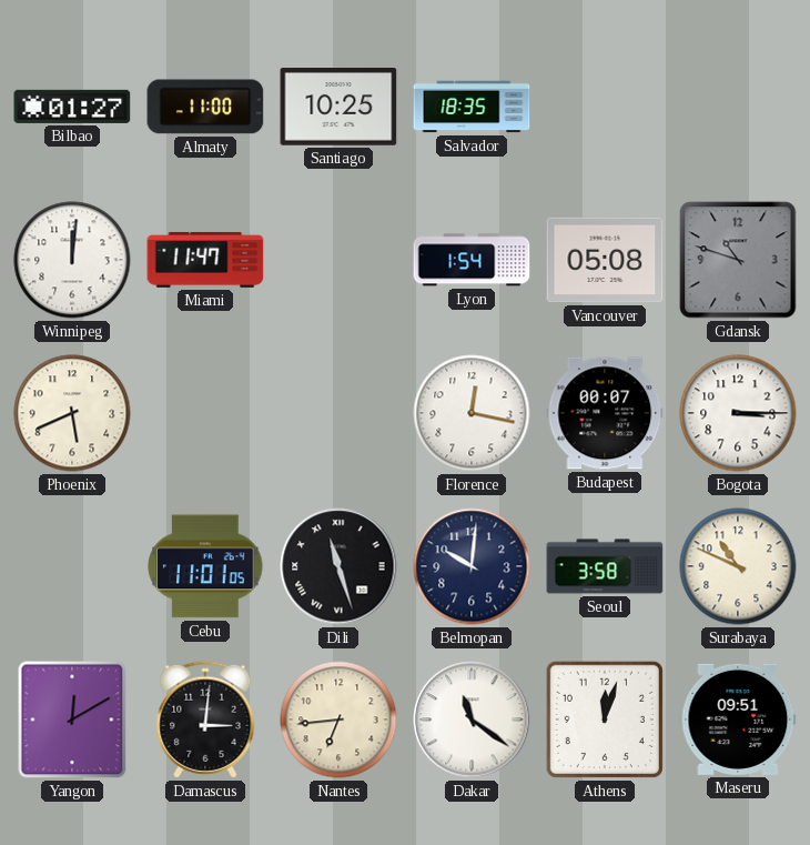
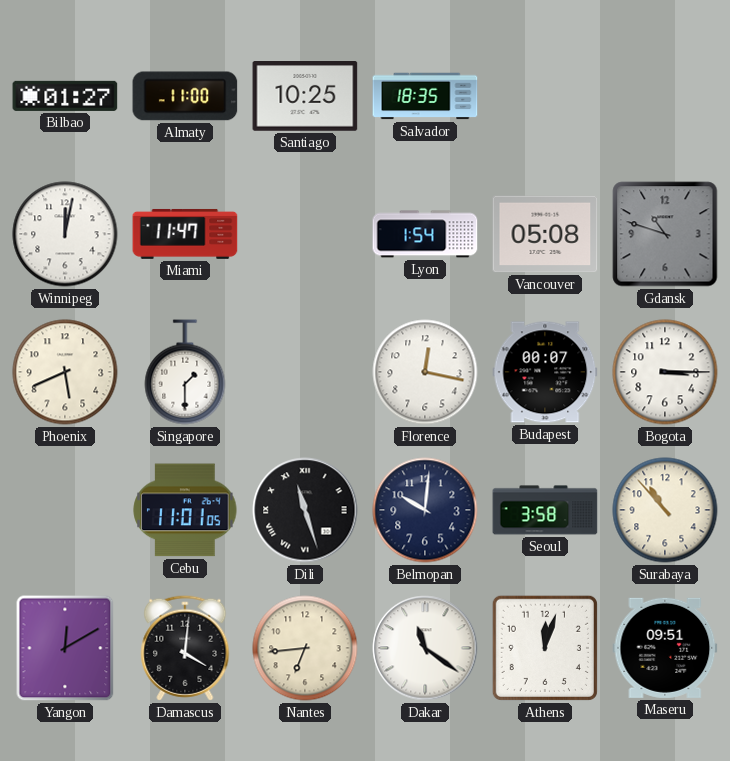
Winnipeg: 12:01 -> 12:02 (65, 234)
Singapore: none -> 1:30 (185, 372)
Surabaya: 10:49 -> 10:53 (665, 510)
Damascus: 3:01 -> 4:01 (185, 648)
